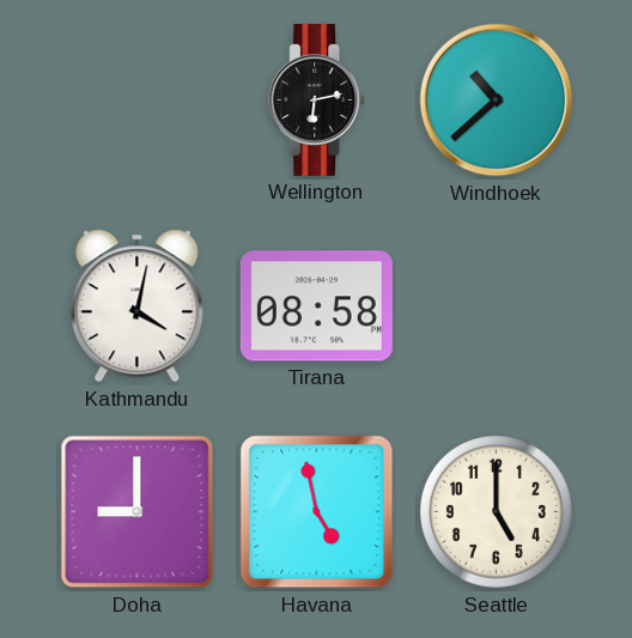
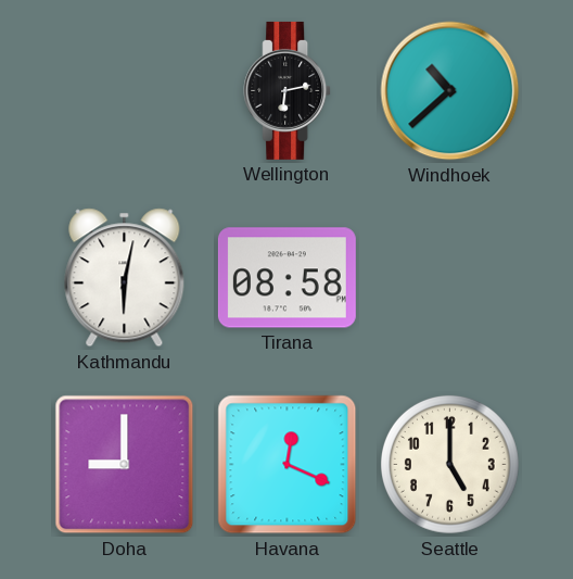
Kathmandu: 4:02 -> 6:02 (125, 278)
Havana: 4:58 -> 12:19 (288, 465)
